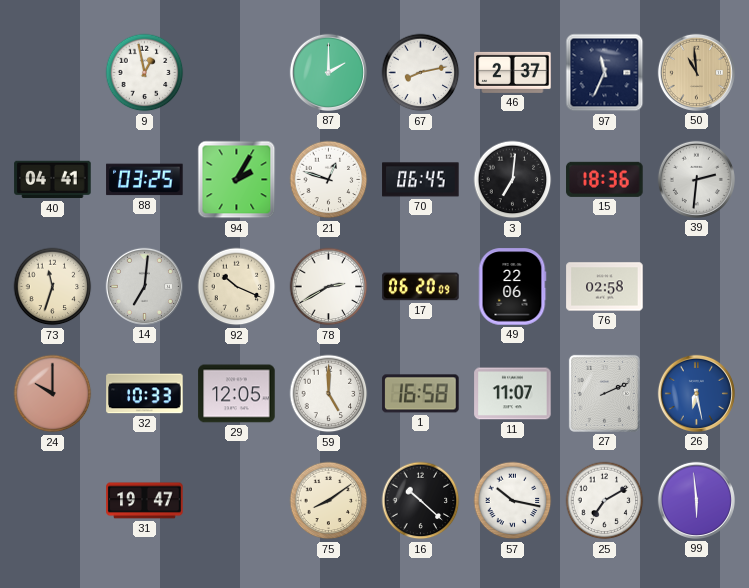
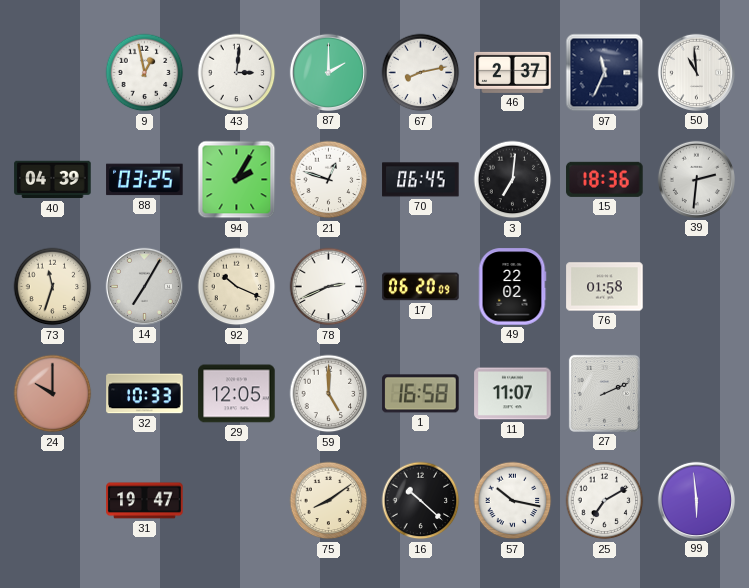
43: none -> 3:01 (237, 73)
50 dial: champagne -> white (696, 72)
40: 04:41 -> 04:39 (53, 180)
14: 7:01 -> 7:05 (144, 286)
78: 2:40 -> 2:41 (329, 287)
49: 22:06 -> 22:02 (512, 287)
76: 02:58 -> 01:58 (605, 287)
26: 6:28 -> none (696, 393)
